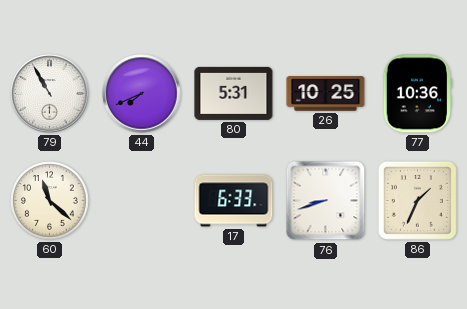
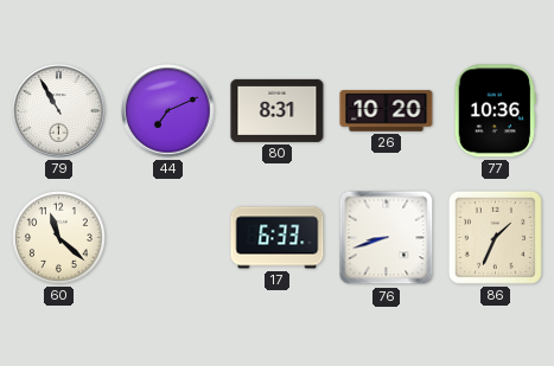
44: 7:41 -> 7:11 (168, 111)
80: 5:31 -> 8:31 (278, 110)
26: 10:25 -> 10:20 (387, 111)
